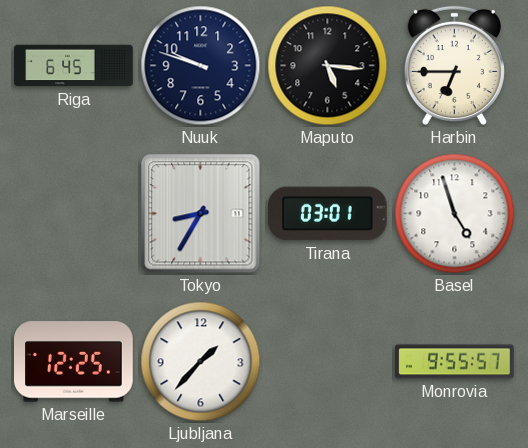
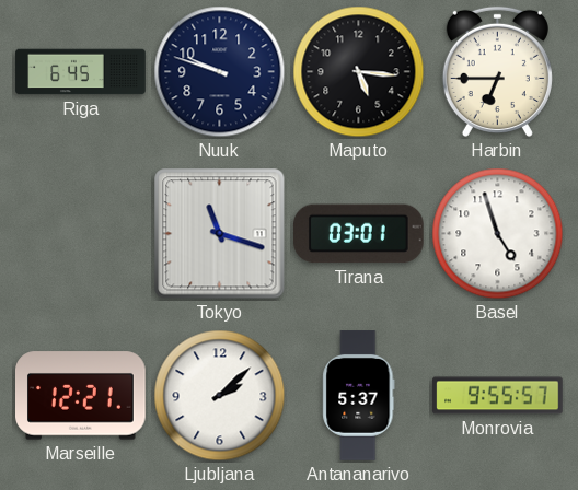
Tokyo: 8:35 -> 11:18 (220, 234)
Marseille: 12:25 -> 12:21 (81, 396)
Ljubljana: 1:37 -> 2:08 (220, 396)
Antananarivo: none -> 5:37 (359, 396)
